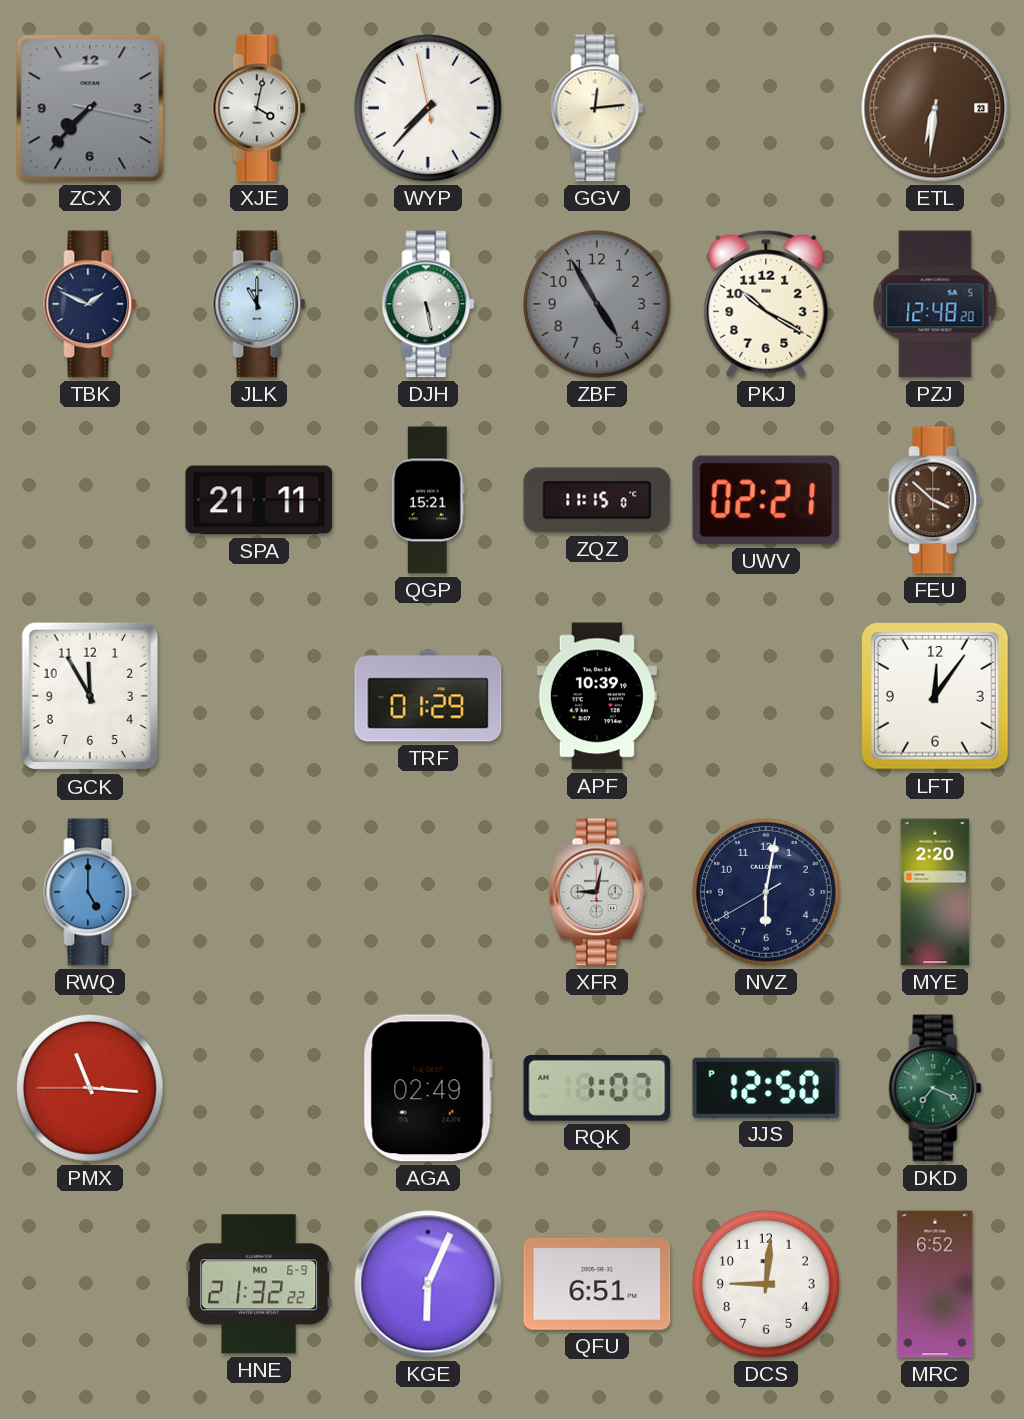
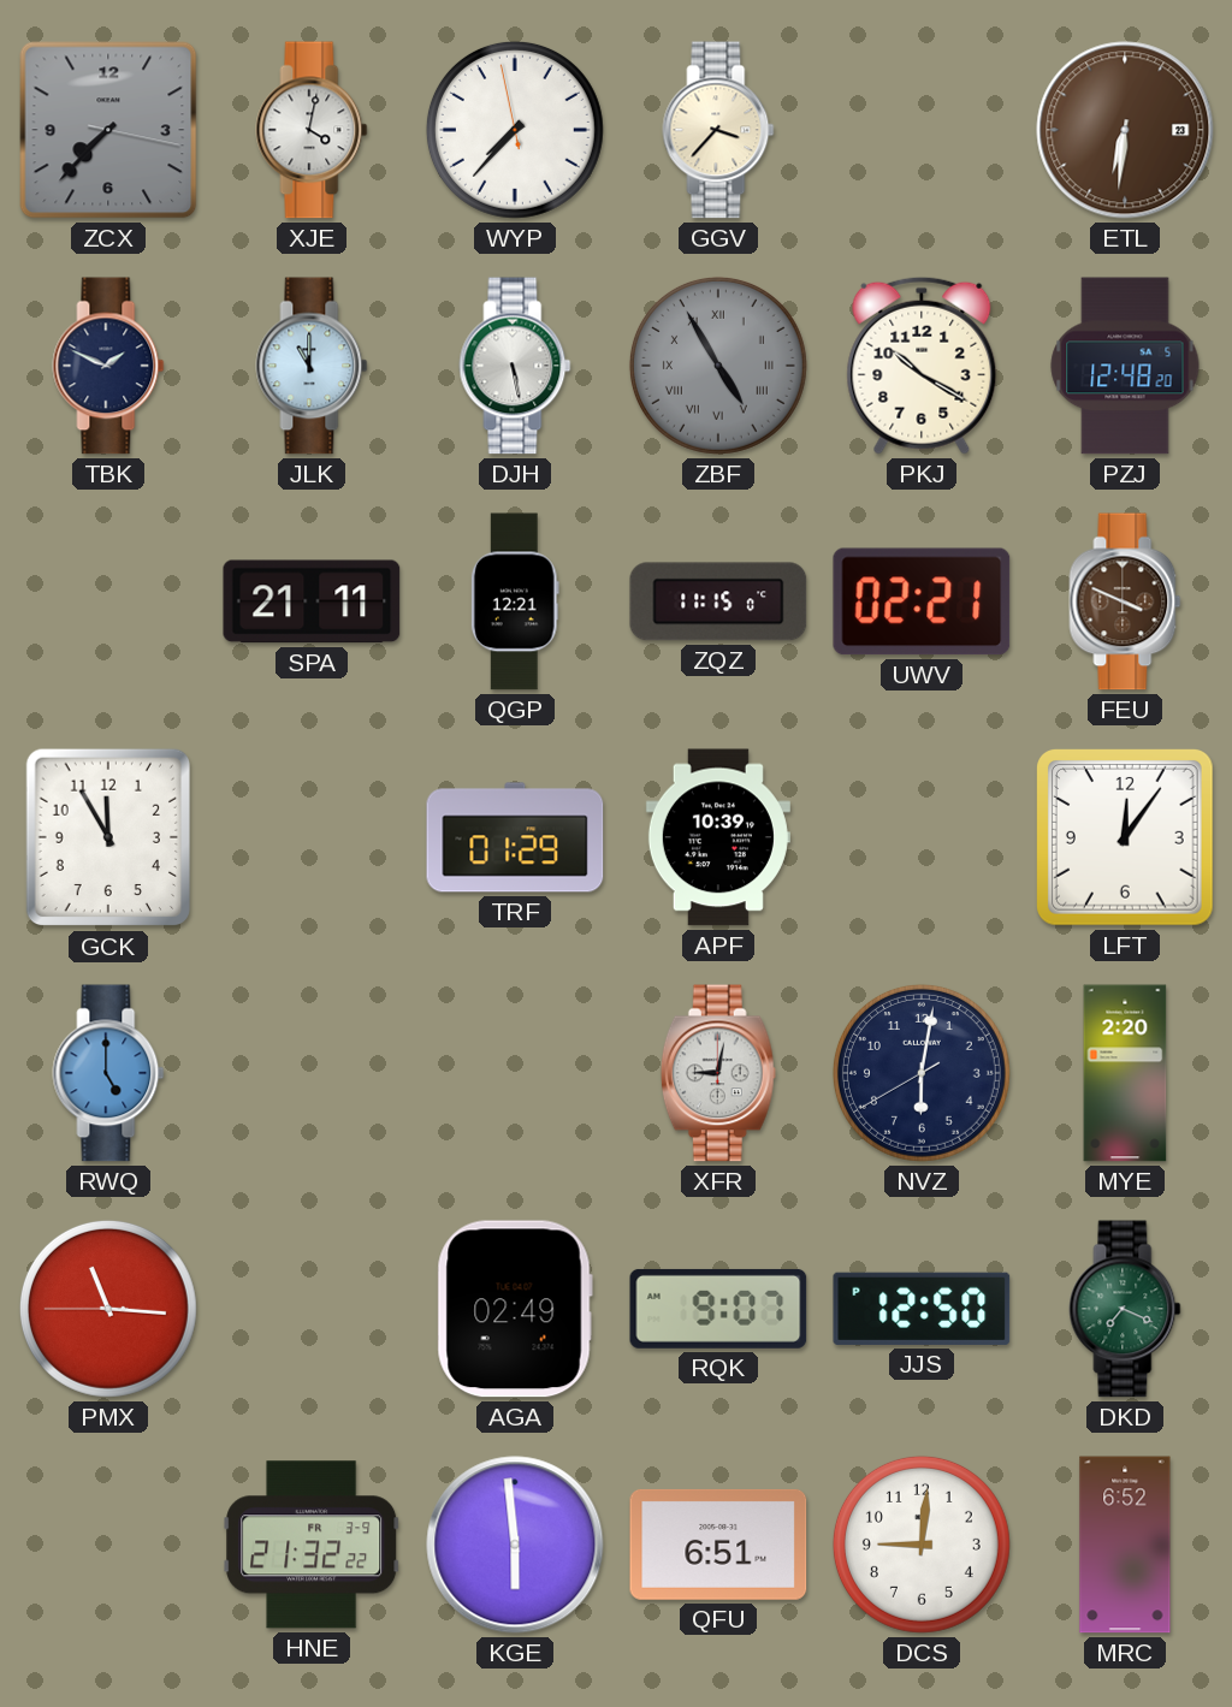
GGV: 12:14 -> 3:37 (718, 130)
ZBF numerals: Arabic -> Roman (718, 366)
QGP: 15:21 -> 12:21 (515, 601)
FEU: 3:52 -> 3:49 (1125, 601)
RQK: 1:07 -> 9:07 (718, 1309)
HNE date: MO 6-9 -> FR 3-9 (312, 1545)
KGE: 6:04 -> 5:59 (515, 1545)
